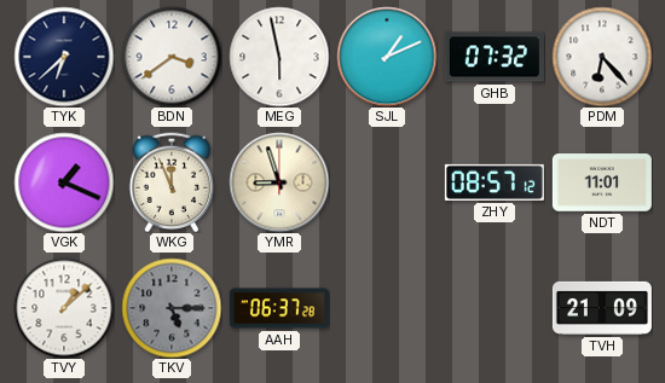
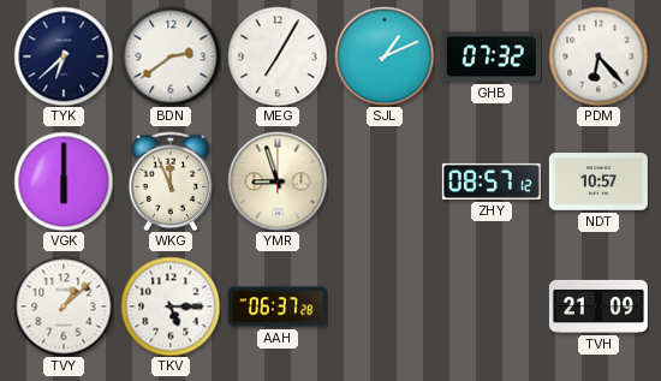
BDN: 3:39 -> 2:39 (171, 56)
MEG: 5:58 -> 7:05 (278, 56)
VGK: 1:19 -> 6:00 (64, 181)
NDT: 11:01 -> 10:57 (599, 181)
TKV dial: grey -> white (171, 306)
